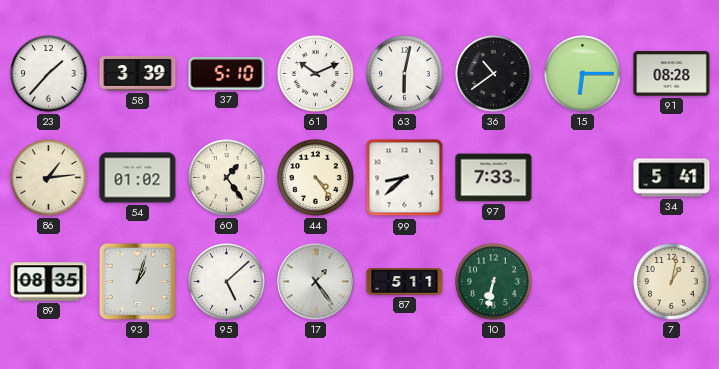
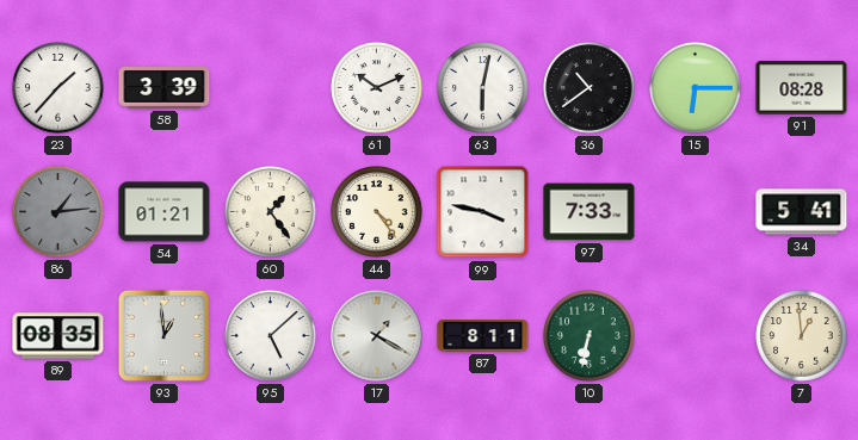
37: 5:10 -> none (227, 73)
86 dial: cream -> grey (58, 212)
54: 01:02 -> 01:21 (165, 212)
99: 8:38 -> 3:47 (483, 212)
93: 1:03 -> 12:59 (163, 335)
17: 1:24 -> 1:20 (377, 336)
87: 5:11 -> 8:11 (483, 336)
7: 1:02 -> 12:59 (802, 336)
